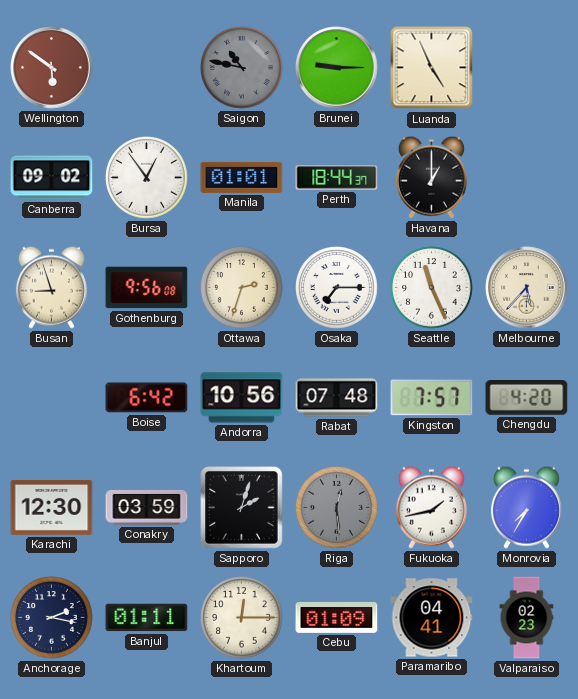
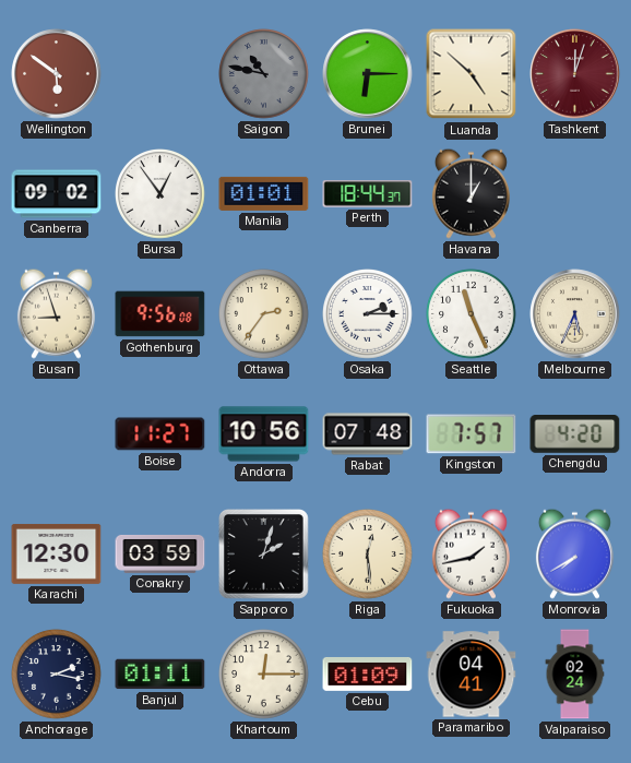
Brunei: 9:15 -> 6:15 (368, 74)
Luanda: 4:56 -> 4:52 (472, 74)
Tashkent: none -> 12:03 (575, 74)
Ottawa: 2:33 -> 2:36 (264, 314)
Osaka: 7:15 -> 2:15 (368, 314)
Melbourne: 5:37 -> 5:34 (575, 314)
Boise: 6:42 -> 11:27 (160, 434)
Riga dial: grey -> cream (368, 555)
Monrovia: 7:35 -> 7:40 (574, 553)
Valparaiso: 02:23 -> 02:24 (575, 675)
